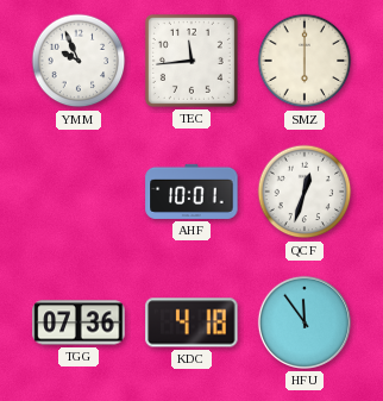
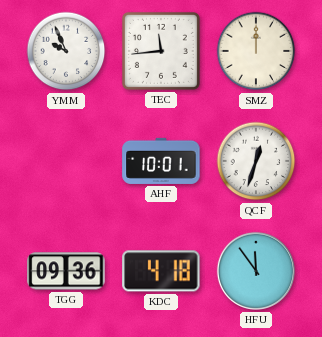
SMZ: 6:00 -> 12:00 (256, 51)
TGG: 07:36 -> 09:36 (66, 271)
